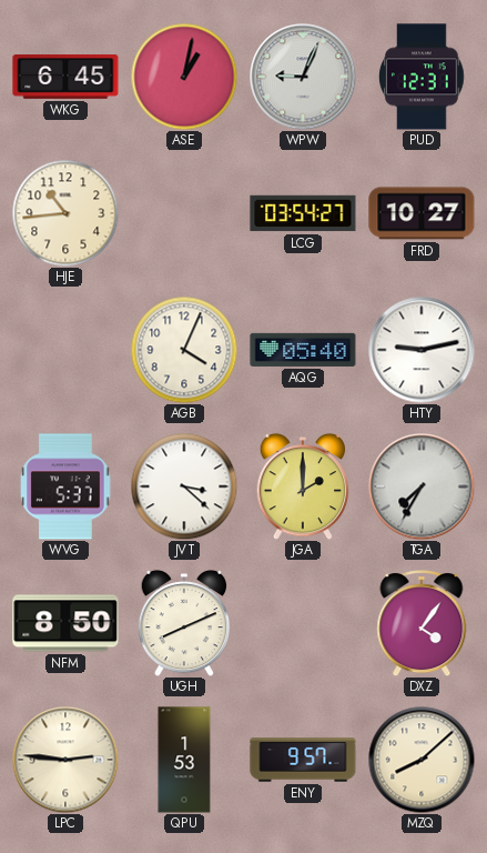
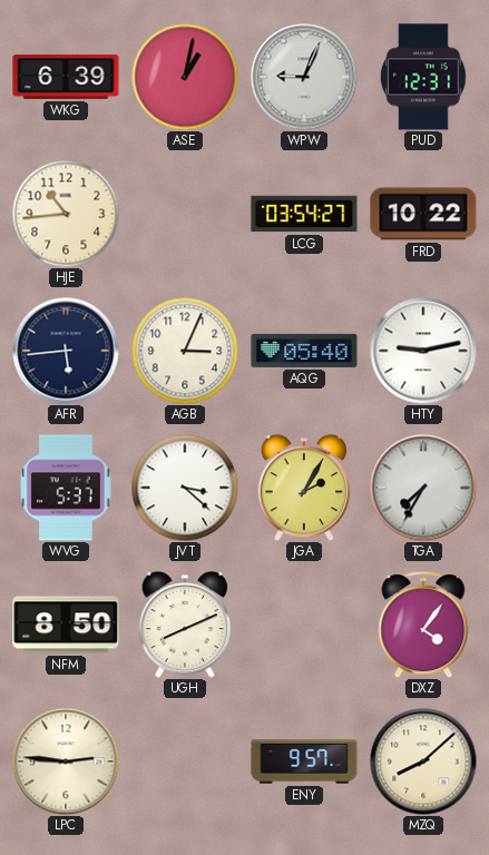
WKG: 6:45 -> 6:39 (66, 77)
FRD: 10:27 -> 10:22 (423, 214)
AFR: none -> 5:44 (66, 351)
AGB: 4:04 -> 3:04 (185, 351)
JGA: 2:00 -> 2:05 (304, 488)
QPU: 1:53 -> none (184, 760)
